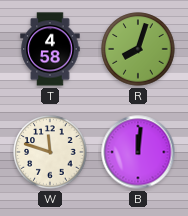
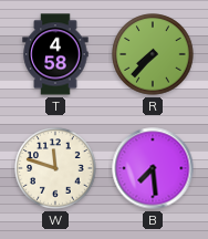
R: 8:03 -> 7:37 (153, 54)
B: 12:01 -> 7:29 (153, 168)
